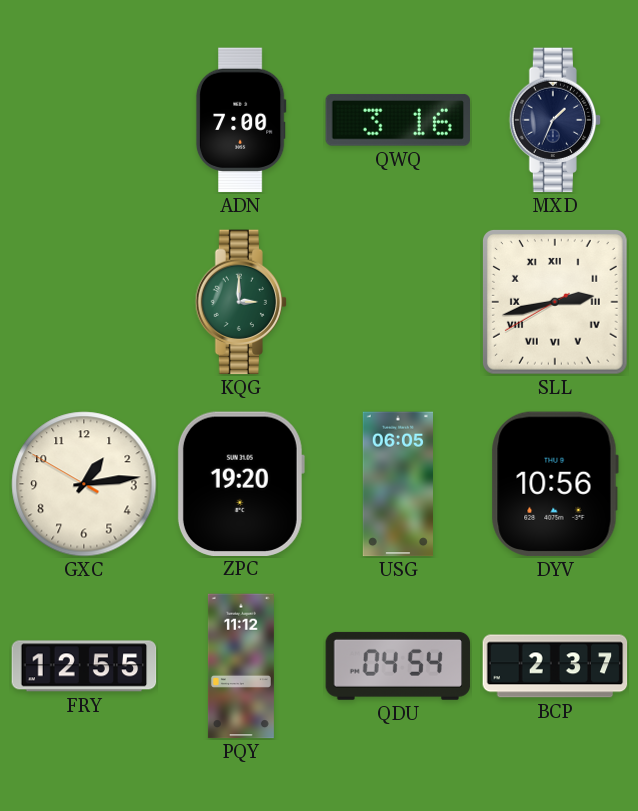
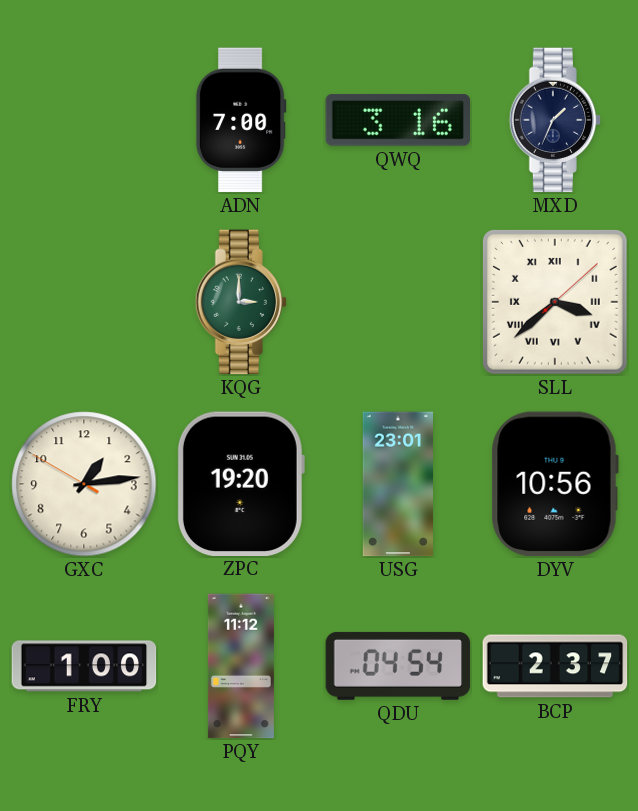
SLL: 2:42 -> 3:38 (555, 302)
USG: 06:05 -> 23:01 (397, 484)
FRY: 12:55 -> 1:00 (84, 666)
